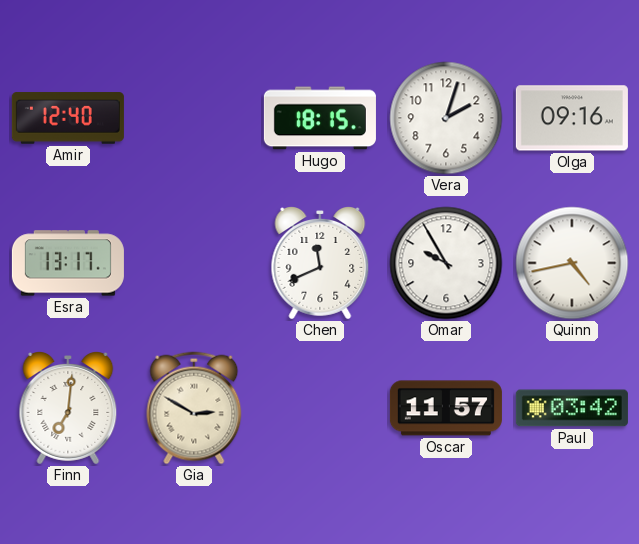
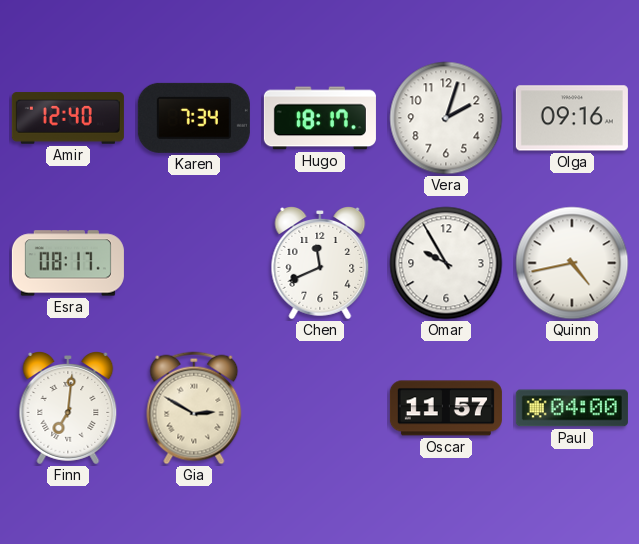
Karen: none -> 7:34 (194, 118)
Hugo: 18:15 -> 18:17 (320, 118)
Esra: 13:17 -> 08:17 (68, 263)
Paul: 03:42 -> 04:00 (572, 408)
